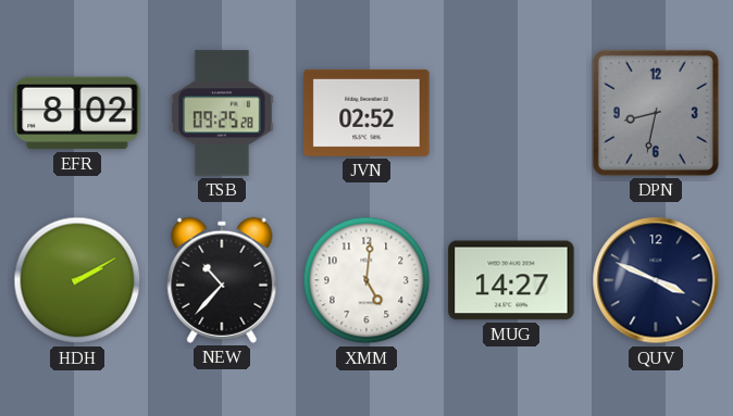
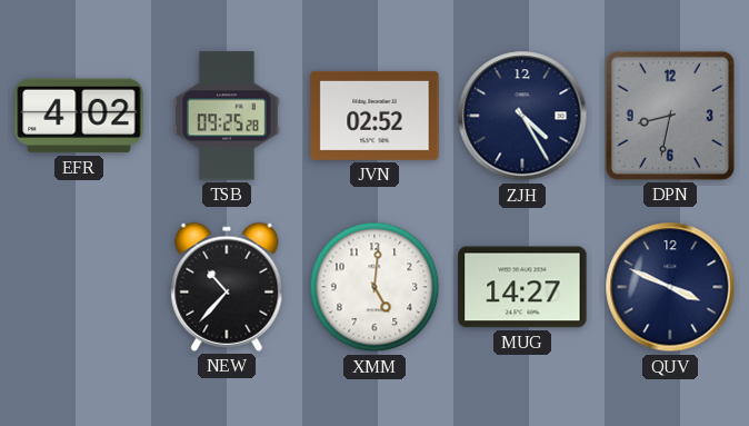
EFR: 8:02 -> 4:02 (79, 116)
ZJH: none -> 4:25 (522, 116)
HDH: 2:10 -> none (77, 280)
